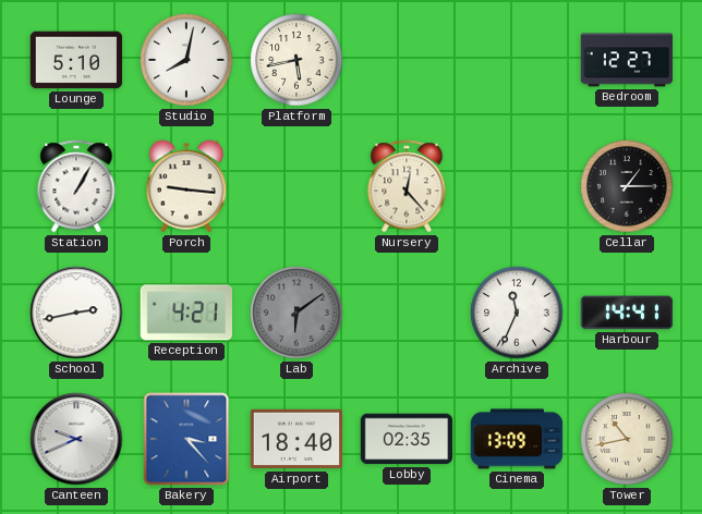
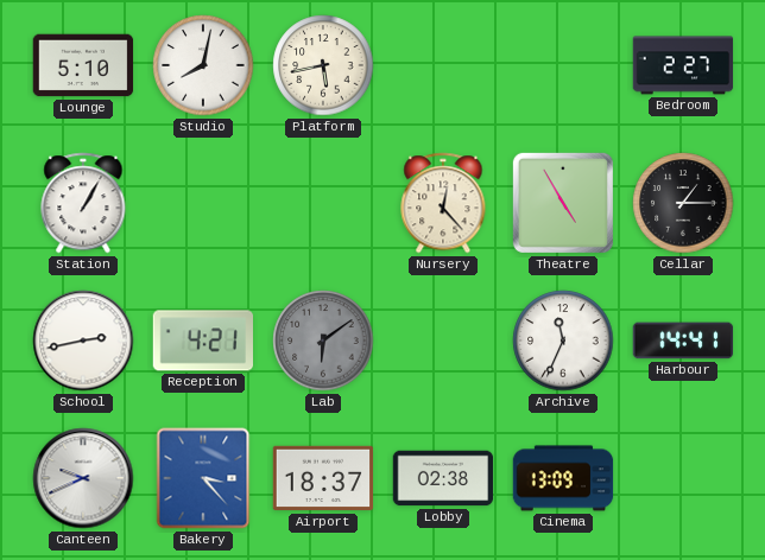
Bedroom: 12:27 -> 2:27 (683, 65)
Porch: 9:16 -> none (185, 186)
Theatre: none -> 4:55 (563, 203)
Airport: 18:40 -> 18:37 (323, 478)
Lobby: 02:35 -> 02:38 (443, 478)
Tower: 10:43 -> none (627, 439)
